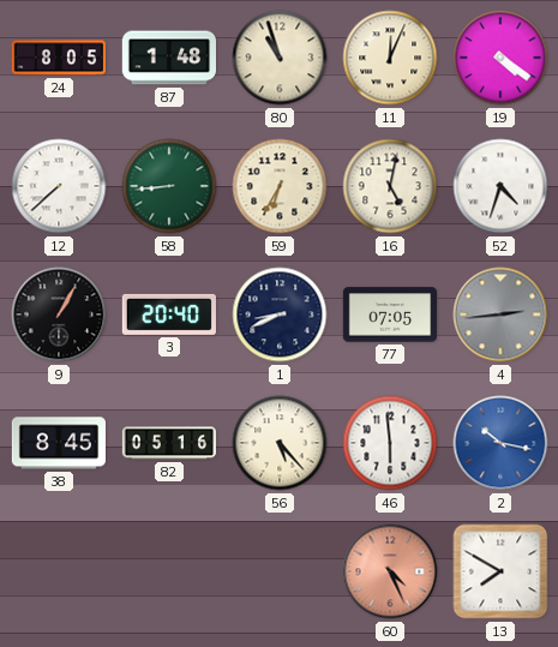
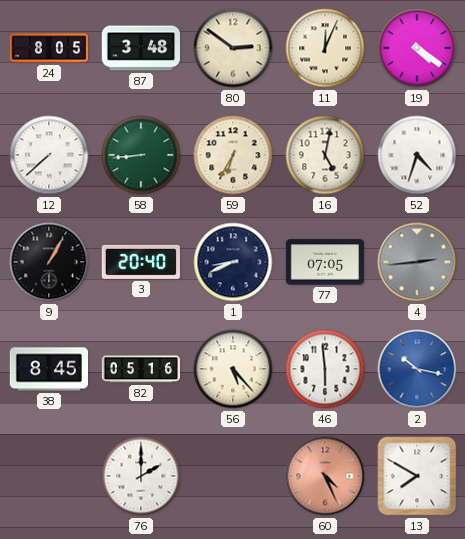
87: 1:48 -> 3:48 (140, 48)
80: 10:57 -> 2:51 (233, 48)
76: none -> 2:00 (141, 476)
